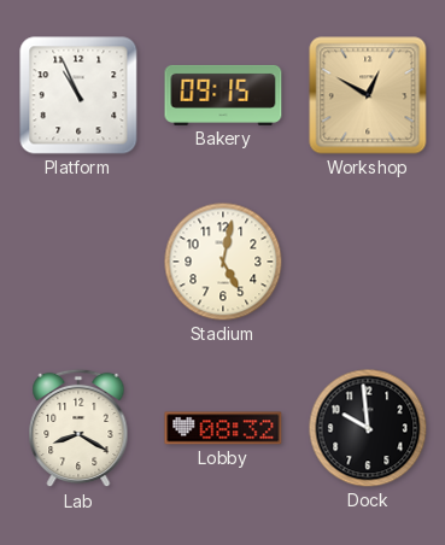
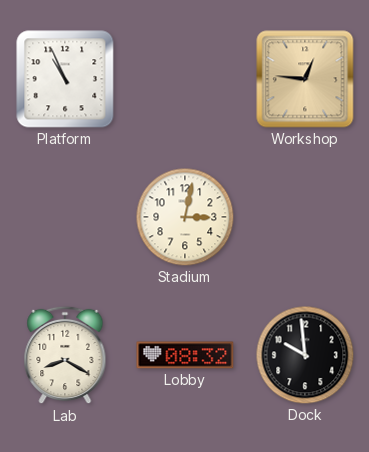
Bakery: 09:15 -> none (223, 95)
Workshop: 12:50 -> 12:46 (305, 79)
Stadium: 5:02 -> 3:02 (185, 217)
